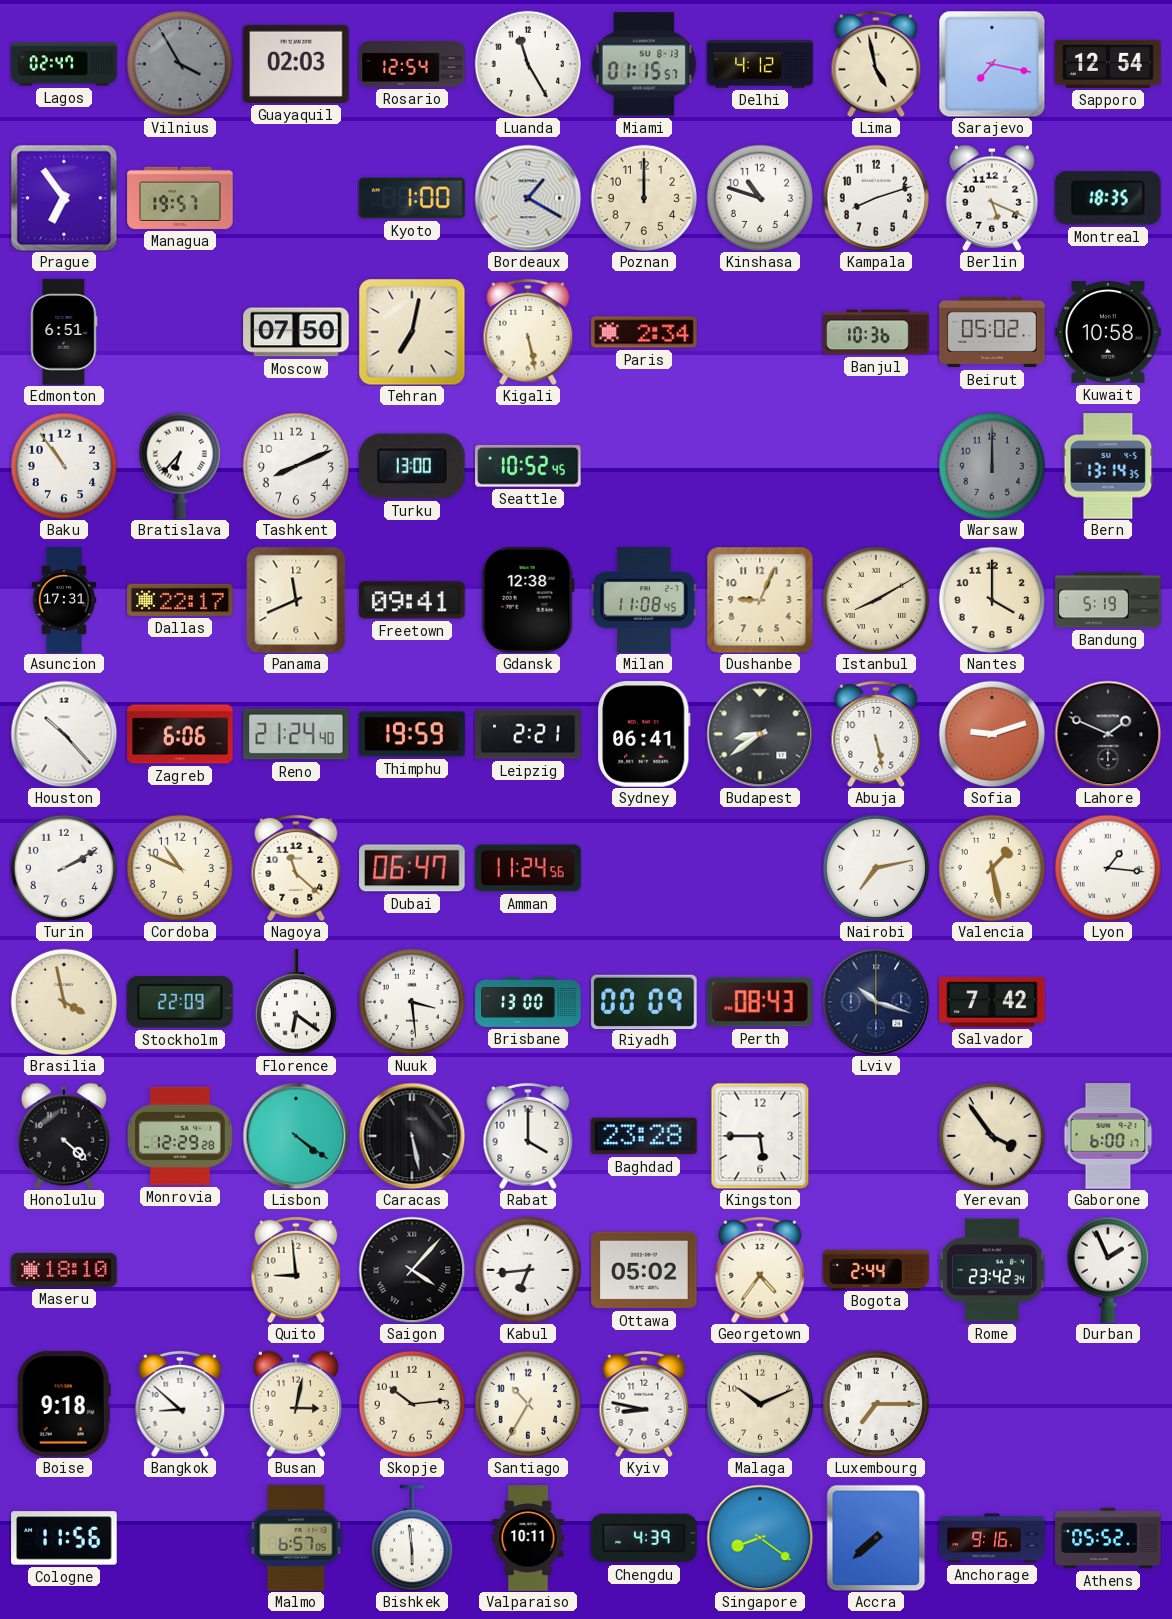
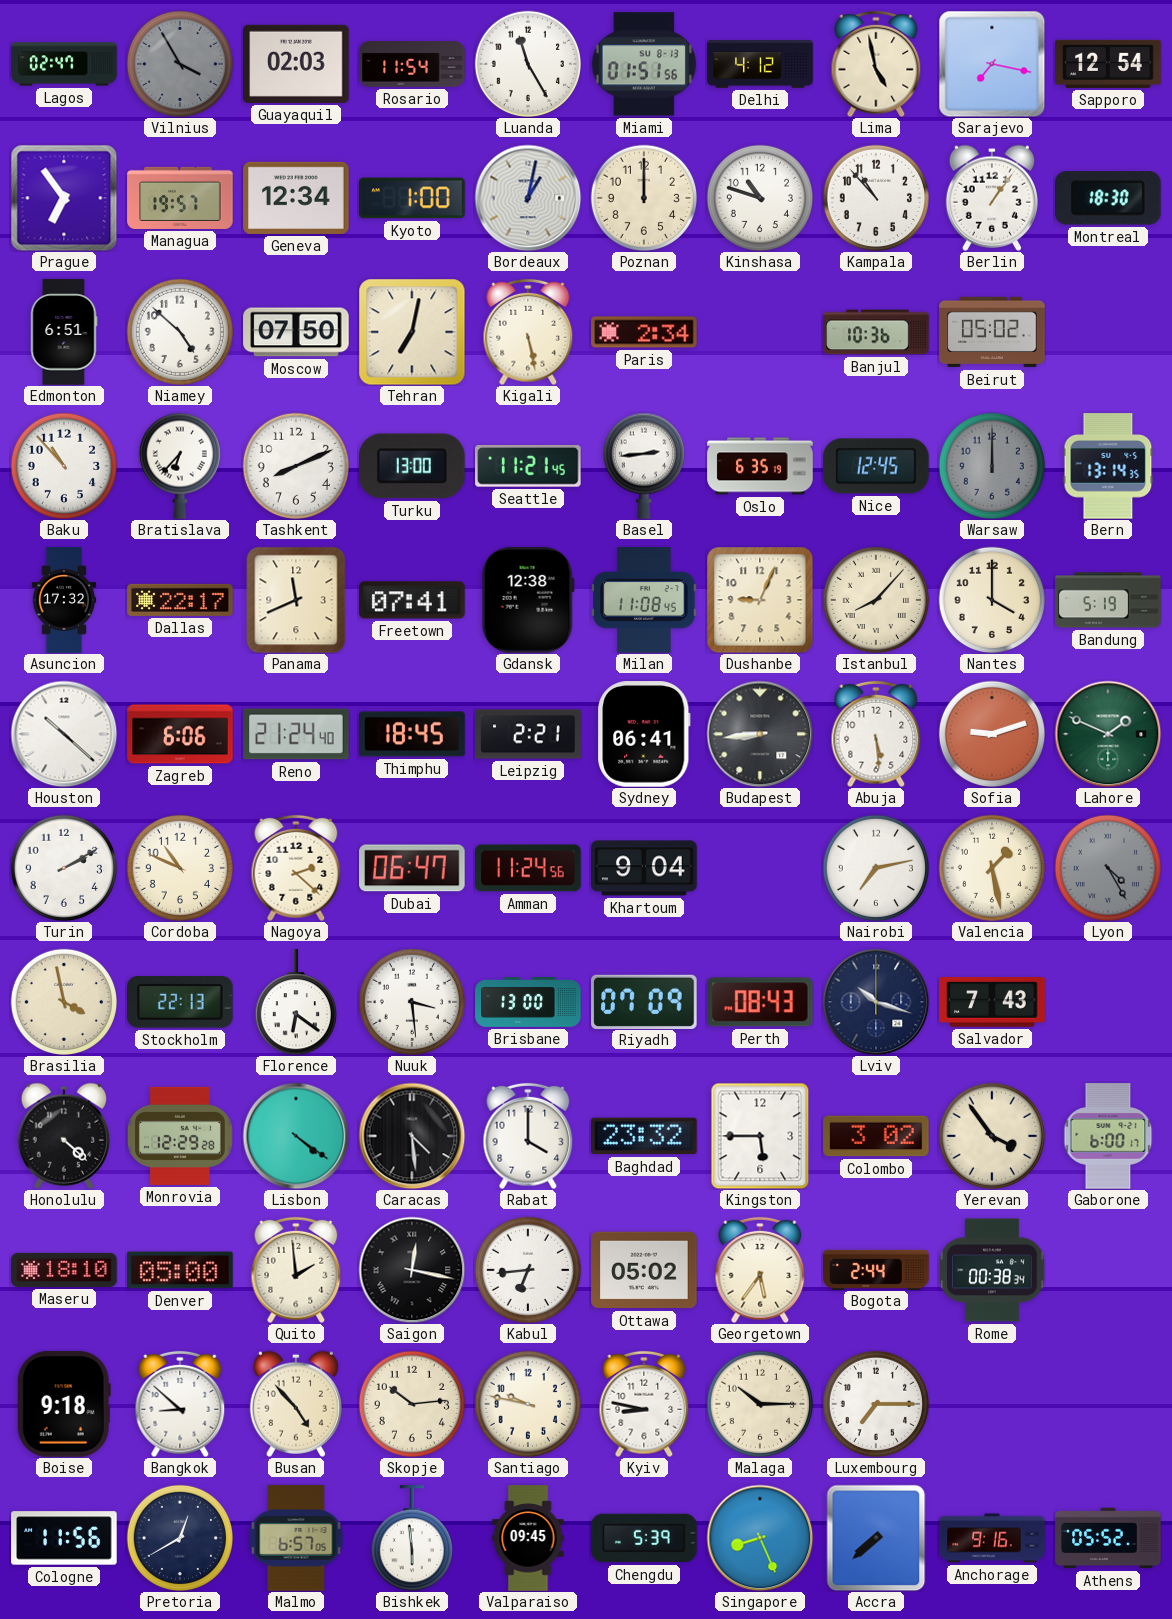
Rosario: 12:54 -> 11:54 (412, 64)
Miami: 01:15 -> 01:51 (644, 64)
Geneva: none -> 12:34 (296, 198)
Bordeaux: 1:20 -> 1:02 (528, 198)
Kampala: 8:12 -> 10:53 (875, 197)
Berlin: 5:19 -> 1:06 (992, 198)
Montreal: 18:35 -> 18:30 (1109, 198)
Niamey: none -> 4:52 (179, 331)
Kuwait: 10:58 -> none (1108, 333)
Baku: 10:54 -> 10:53 (63, 465)
Seattle: 10:52 -> 11:21 (528, 467)
Basel: none -> 2:44 (644, 466)
Oslo: none -> 6:35 (760, 466)
Nice: none -> 12:45 (876, 466)
Asuncion: 17:31 -> 17:32 (64, 600)
Freetown: 09:41 -> 07:41 (412, 600)
Istanbul: 8:10 -> 8:07 (875, 599)
Houston: 10:23 -> 10:22 (64, 734)
Thimphu: 19:59 -> 18:45 (412, 734)
Budapest: 8:39 -> 8:44 (760, 734)
Abuja: 5:28 -> 5:29 (876, 734)
Lahore dial: black -> green (1108, 734)
Nagoya: 11:22 -> 2:22 (296, 868)
Khartoum: none -> 9:04 (644, 868)
Lyon: 1:16 -> 4:25 (1107, 867)
Lyon dial: white -> grey (1107, 867)
Stockholm: 22:09 -> 22:13 (181, 1002)
Riyadh: 00:09 -> 07:09 (644, 1001)
Salvador: 7:42 -> 7:43 (992, 1002)
Caracas: 5:28 -> 4:29 (412, 1136)
Baghdad: 23:28 -> 23:32 (644, 1136)
Colombo: none -> 3:02 (876, 1136)
Denver: none -> 05:00 (180, 1270)
Quito: 8:59 -> 1:59 (296, 1270)
Saigon: 4:07 -> 12:17 (412, 1270)
Georgetown: 4:36 -> 5:36 (760, 1270)
Rome: 23:42 -> 00:38 (992, 1270)
Durban: 1:56 -> none (1108, 1270)
Busan: 3:02 -> 4:53 (296, 1404)
Santiago: 10:35 -> 9:47 (527, 1403)
Malaga: 10:11 -> 10:15 (759, 1403)
Pretoria: none -> 12:40 (179, 1537)
Valparaiso: 10:11 -> 09:45 (528, 1538)
Chengdu: 4:39 -> 5:39 (644, 1538)
Singapore: 8:21 -> 8:26 (760, 1538)
